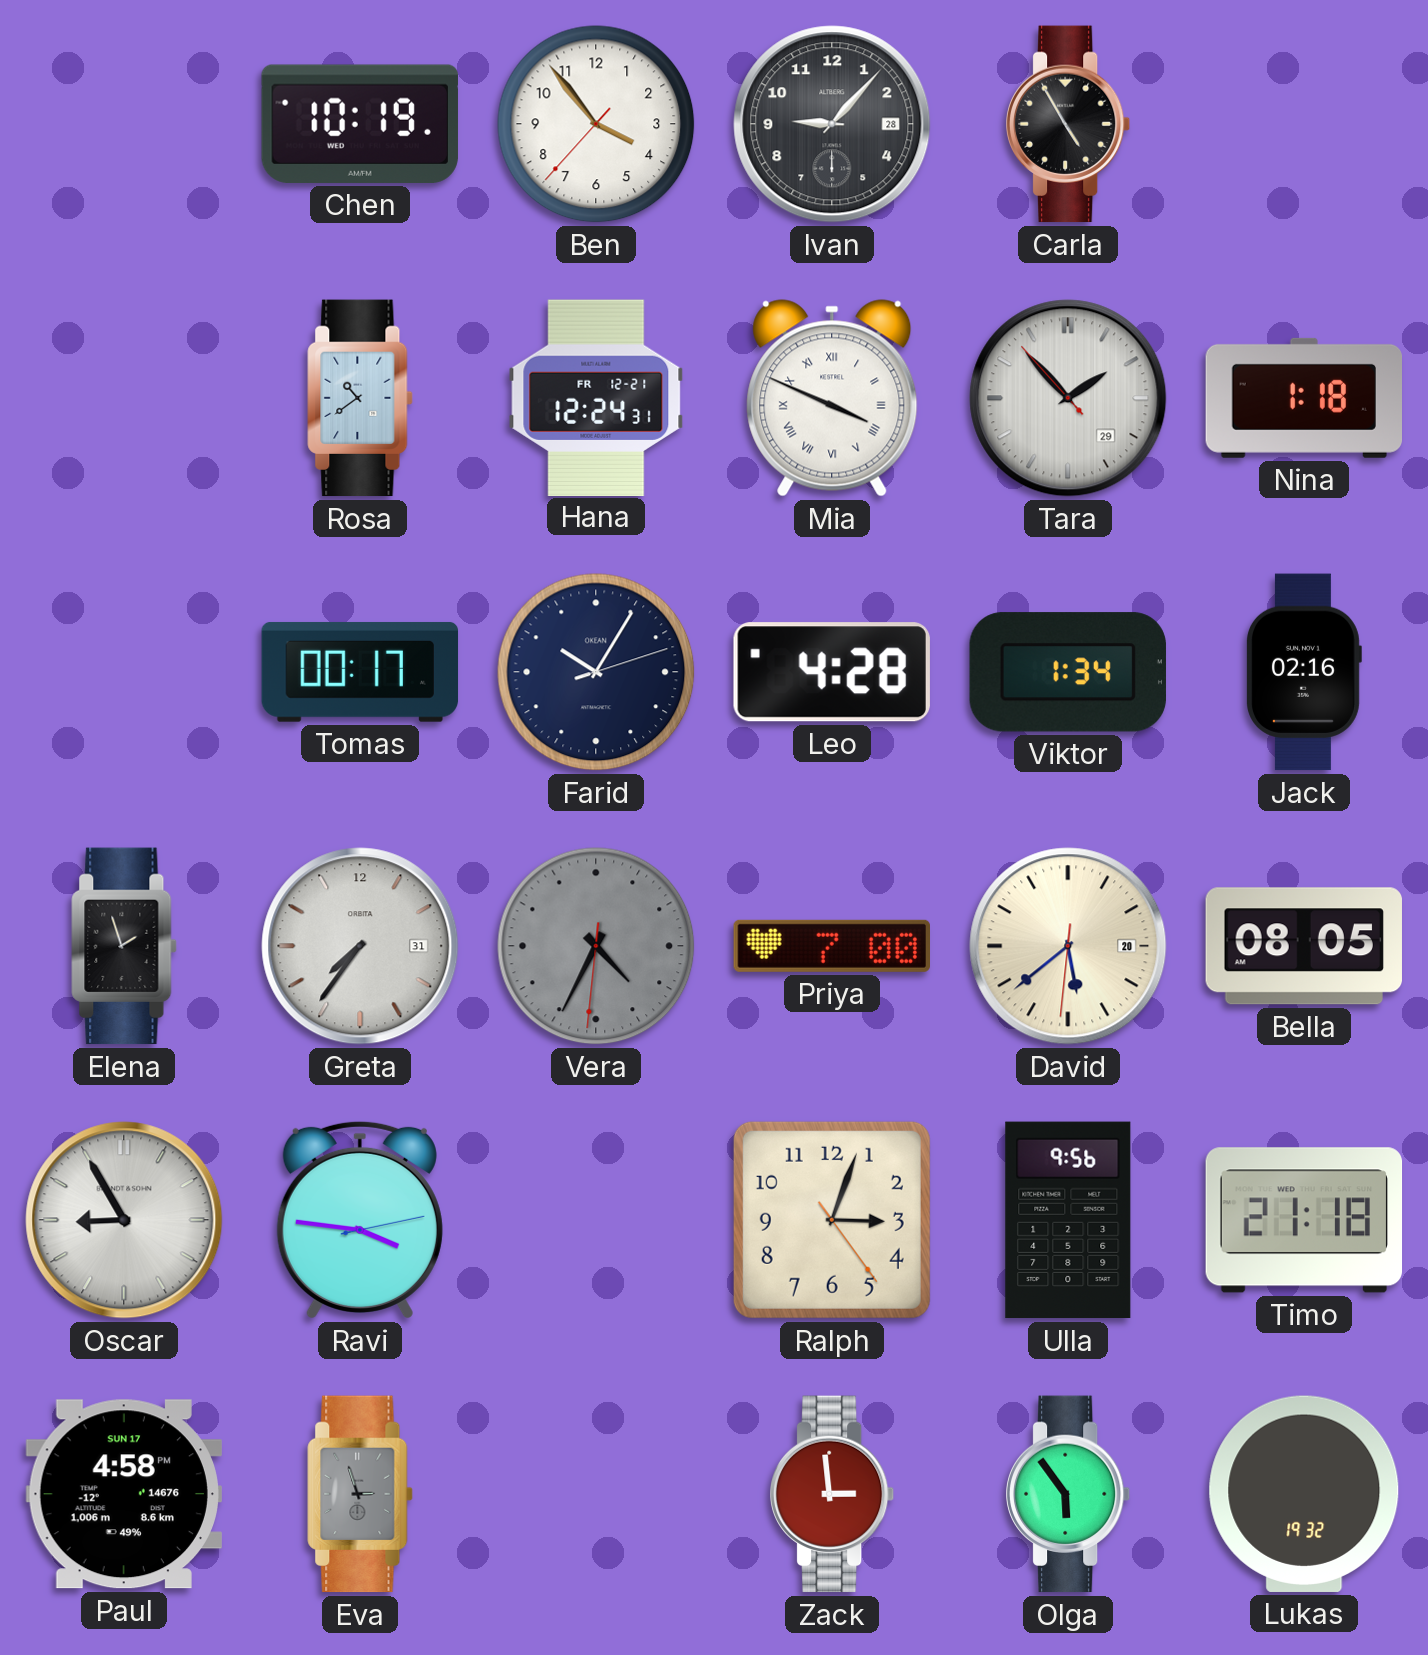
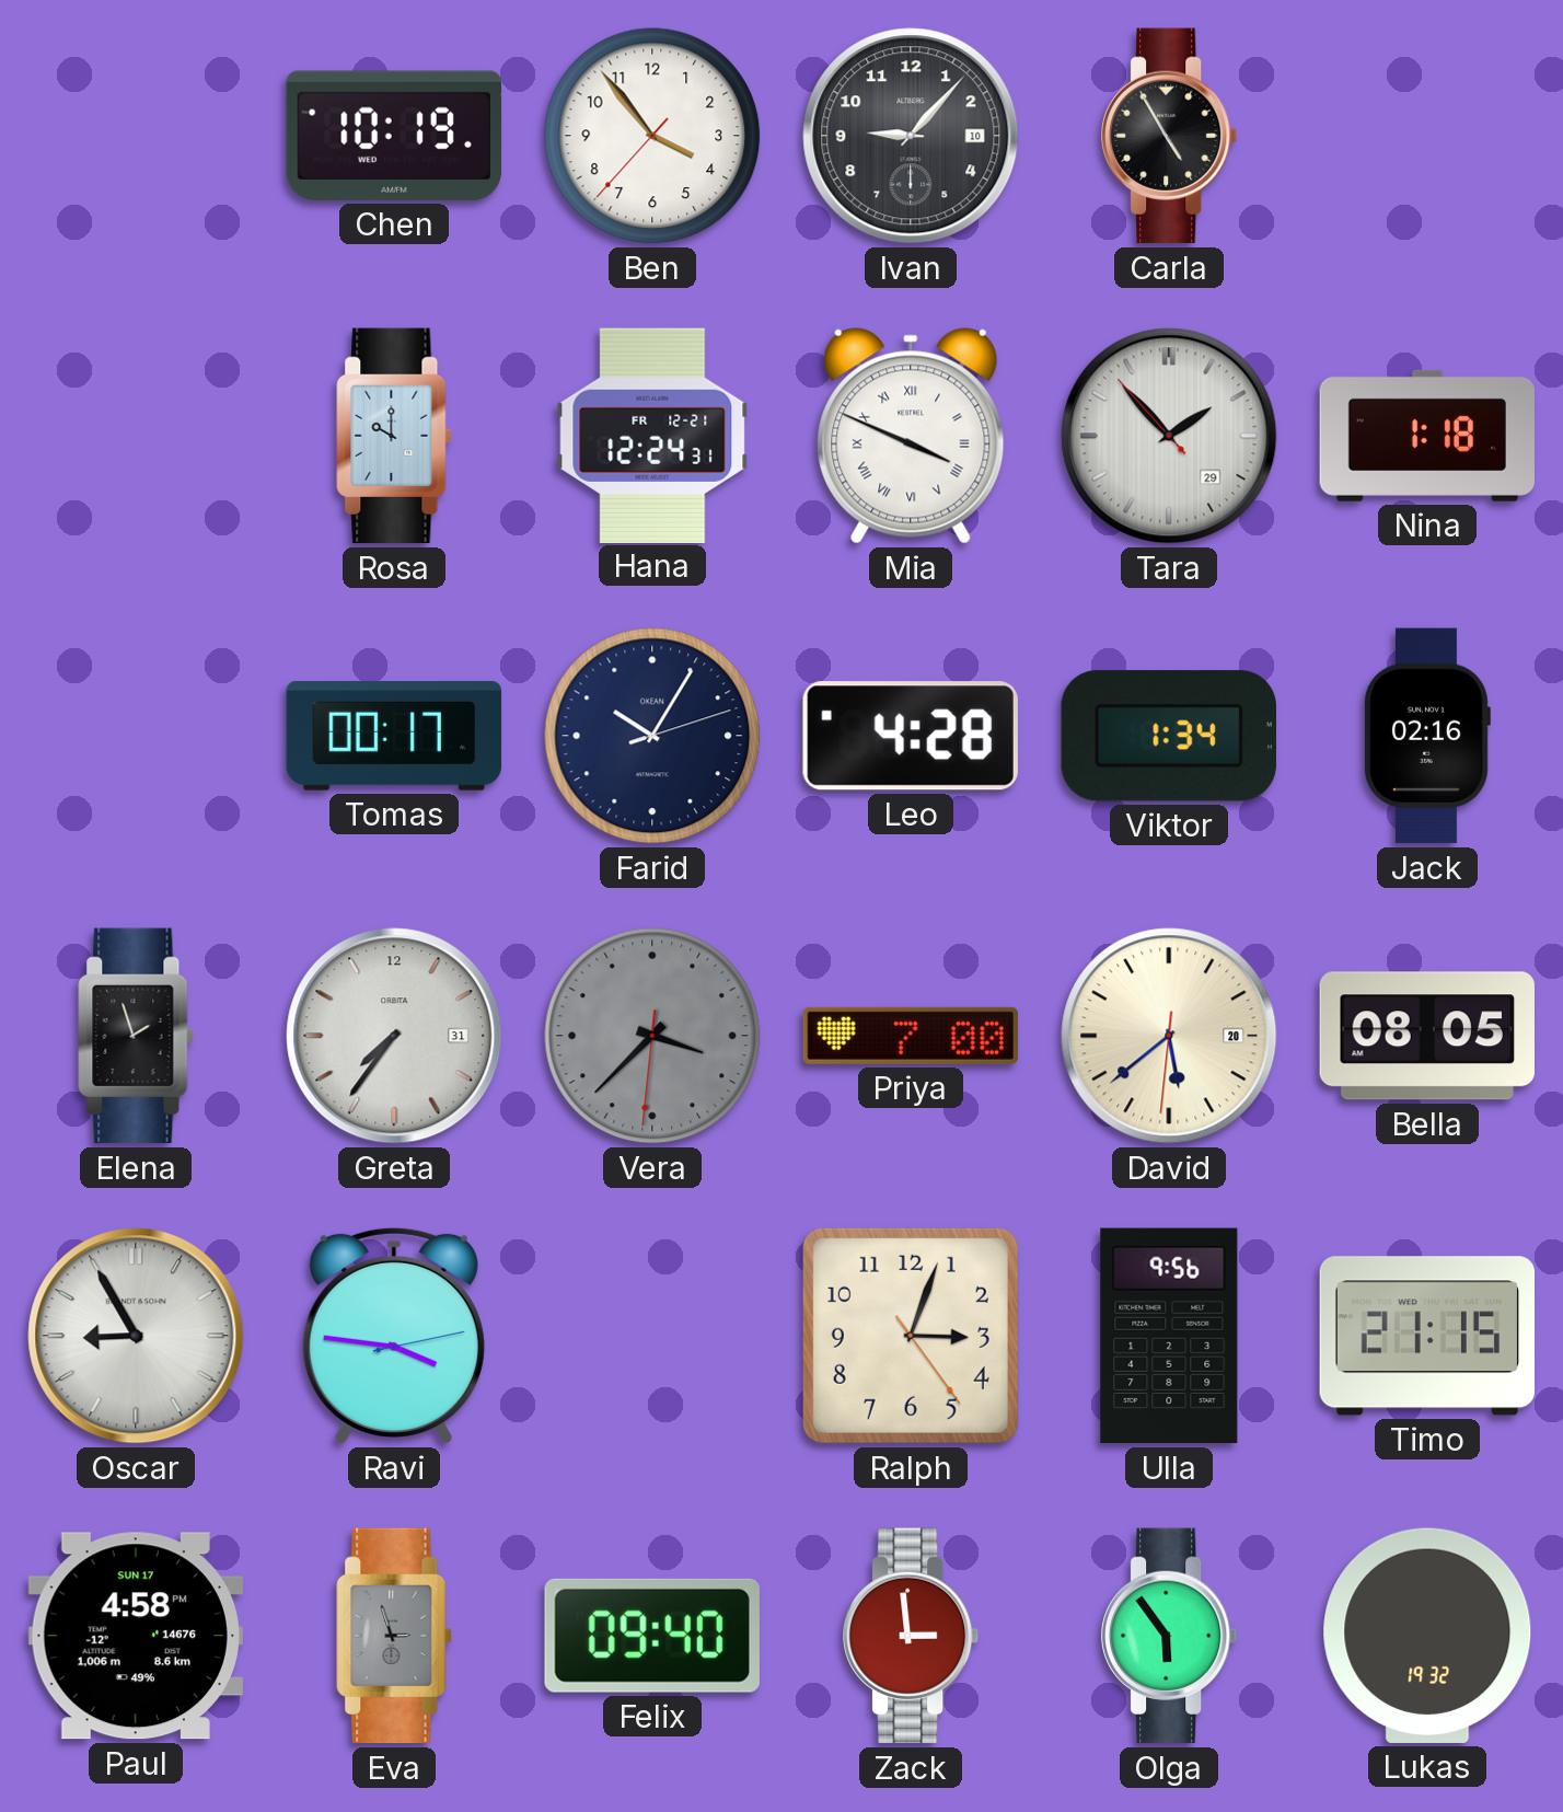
Ivan date: 28 -> 10 (911, 136)
Rosa: 10:39 -> 10:00 (394, 436)
Vera: 4:34 -> 3:37 (652, 1036)
Timo: 21:18 -> 21:15 (1427, 1336)
Felix: none -> 09:40 (652, 1636)
